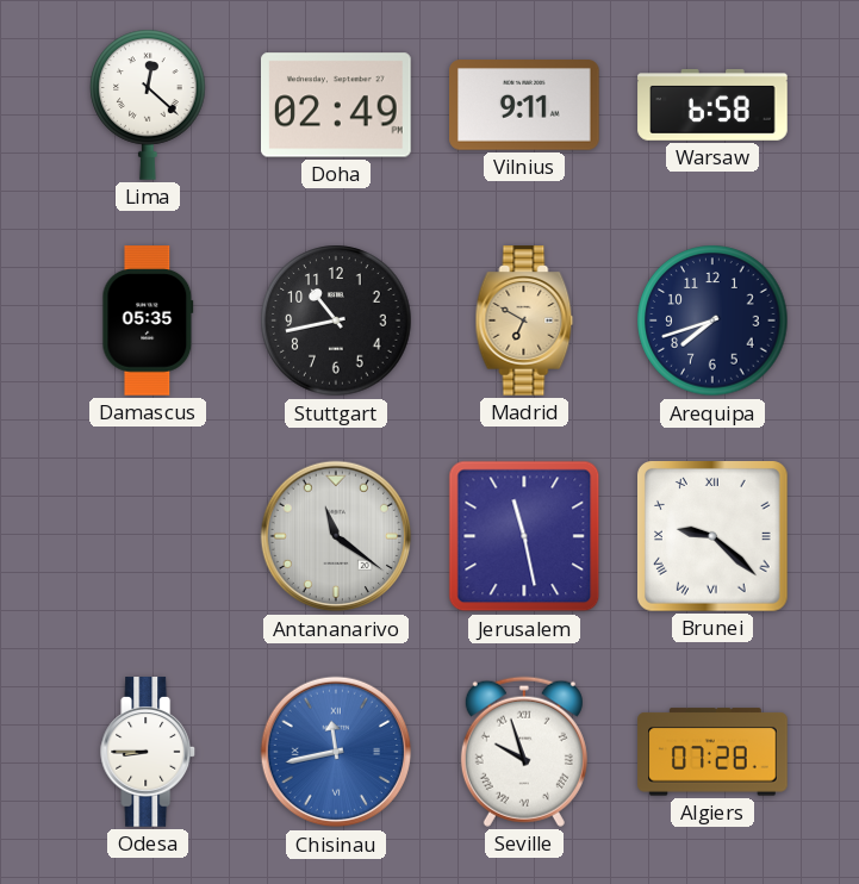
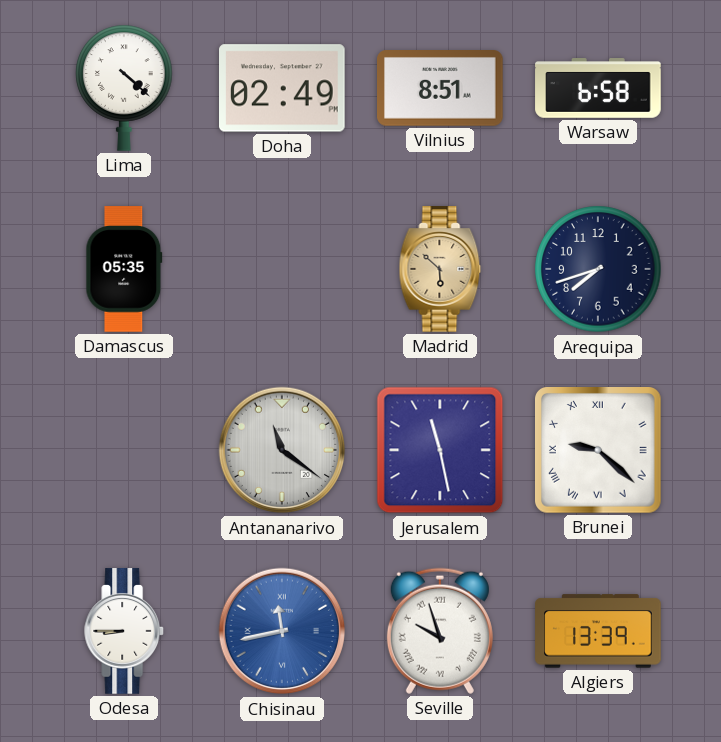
Lima: 12:22 -> 4:22 (124, 88)
Vilnius: 9:11 -> 8:51 (440, 89)
Stuttgart: 10:43 -> none (336, 320)
Madrid: 6:50 -> 5:52 (440, 269)
Algiers: 07:28 -> 13:39 (598, 631)
